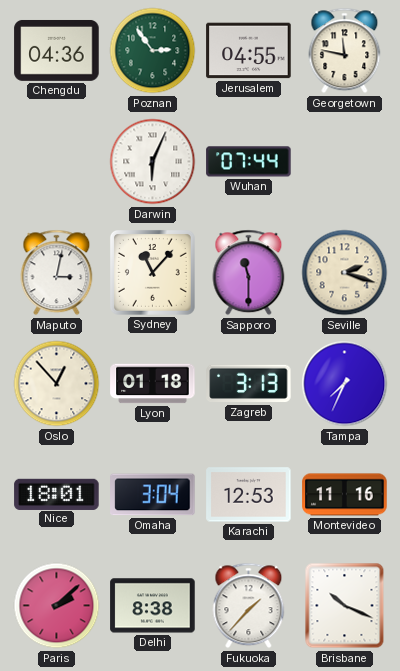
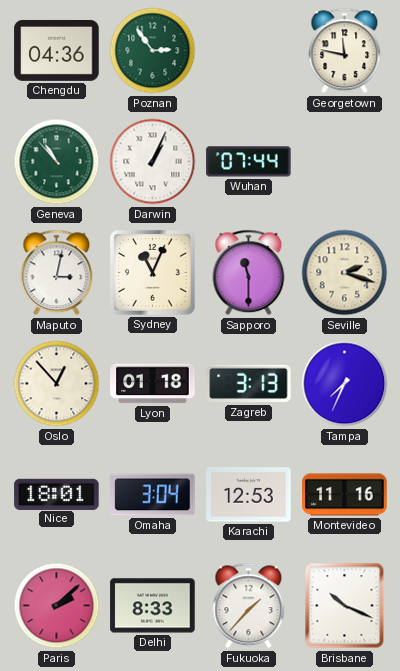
Jerusalem: 04:55 -> none (249, 51)
Geneva: none -> 10:53 (57, 162)
Darwin: 6:04 -> 1:04 (153, 162)
Sydney: 11:07 -> 11:04 (152, 272)
Delhi: 8:38 -> 8:33 (153, 606)
